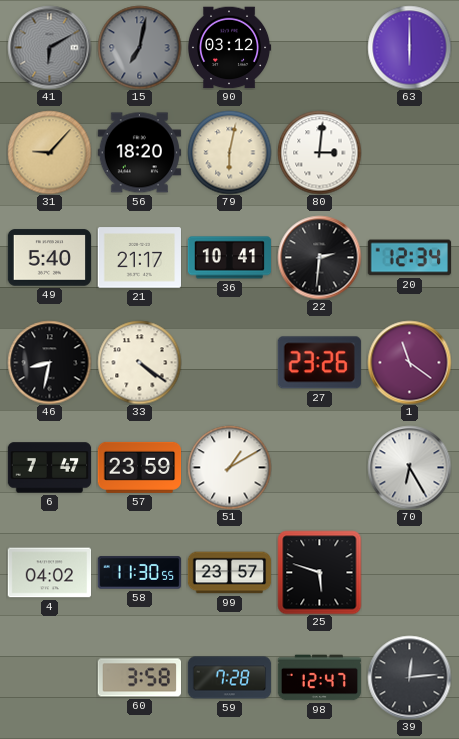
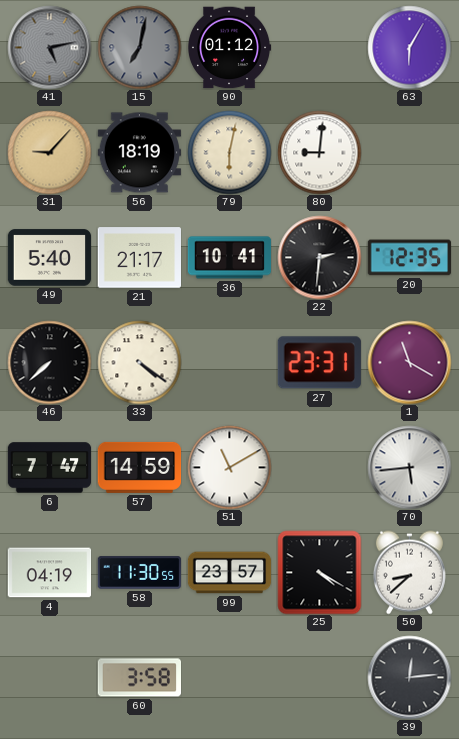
41: 6:10 -> 5:13 (49, 47)
90: 03:12 -> 01:12 (229, 48)
63: 6:00 -> 6:05 (409, 47)
56: 18:20 -> 18:19 (139, 153)
80: 3:01 -> 9:01 (319, 152)
20: 12:34 -> 12:35 (409, 258)
46: 8:32 -> 7:38 (49, 362)
27: 23:26 -> 23:31 (319, 363)
1: 11:21 -> 11:20 (409, 362)
57: 23:59 -> 14:59 (139, 467)
51: 1:10 -> 11:10 (229, 467)
70: 6:25 -> 5:44 (409, 467)
4: 04:02 -> 04:19 (49, 573)
25: 5:48 -> 4:20 (319, 572)
50: none -> 8:38 (409, 572)
59: 7:28 -> none (229, 678)
98: 12:47 -> none (319, 678)
